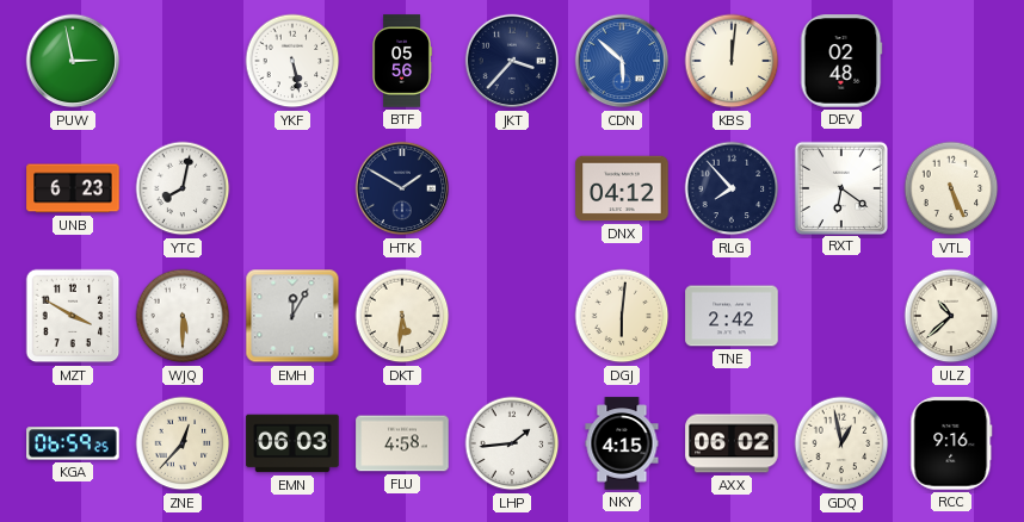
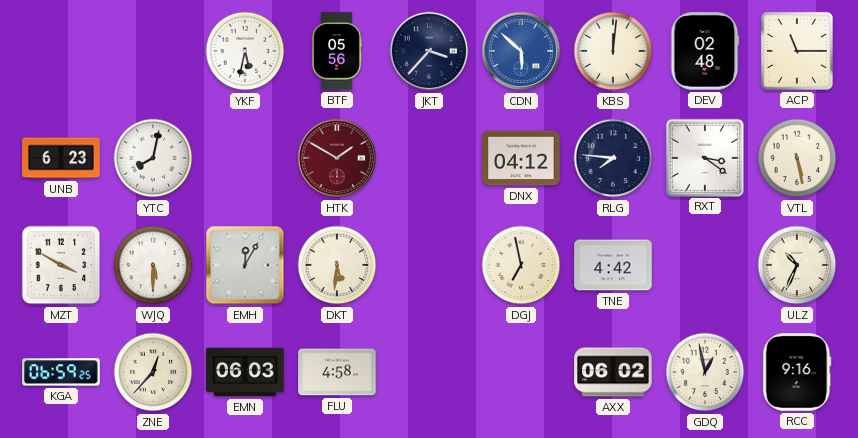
PUW: 2:58 -> none (73, 61)
YKF: 5:28 -> 5:32 (245, 51)
ACP: none -> 11:15 (797, 51)
HTK dial: navy -> burgundy (337, 158)
RLG: 7:53 -> 7:46 (613, 158)
RXT: 6:21 -> 3:21 (704, 157)
VTL: 5:26 -> 5:28 (797, 158)
DGJ: 6:01 -> 6:58 (521, 265)
TNE: 2:42 -> 4:42 (613, 265)
ULZ: 10:38 -> 10:34 (797, 265)
LHP: 1:44 -> none (512, 443)
NKY: 4:15 -> none (622, 443)
